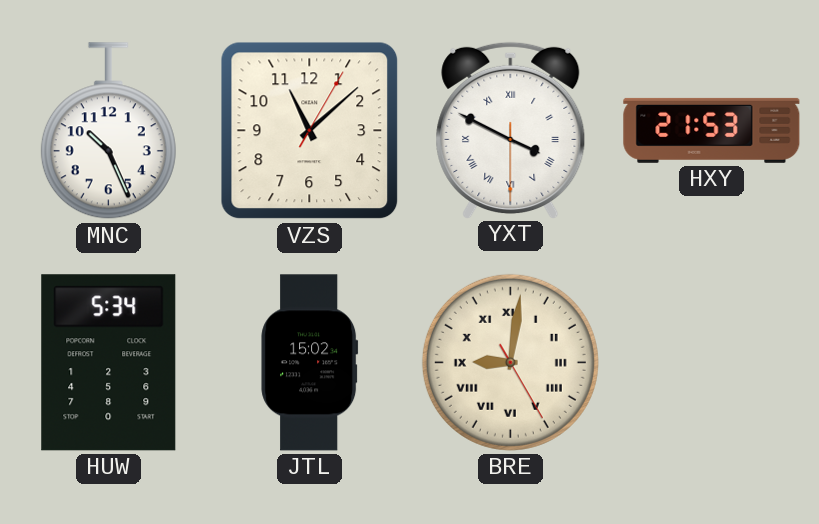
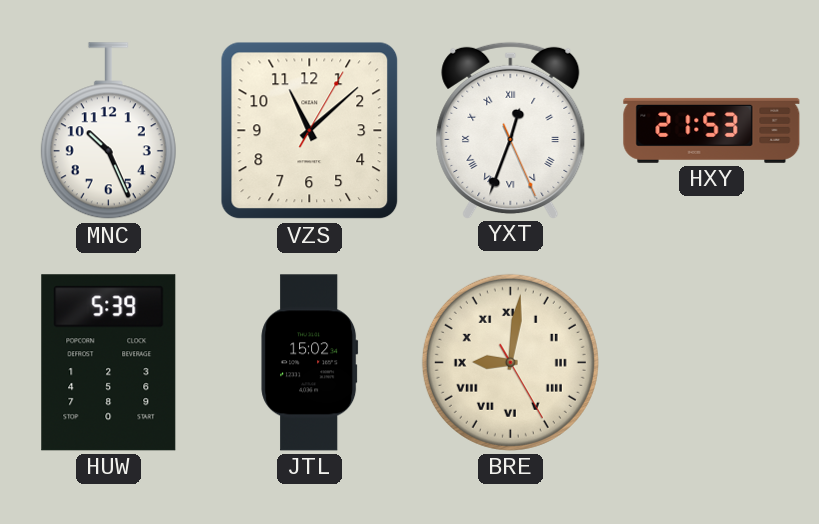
YXT: 3:49 -> 12:33 (511, 130)
HUW: 5:34 -> 5:39 (109, 363)
